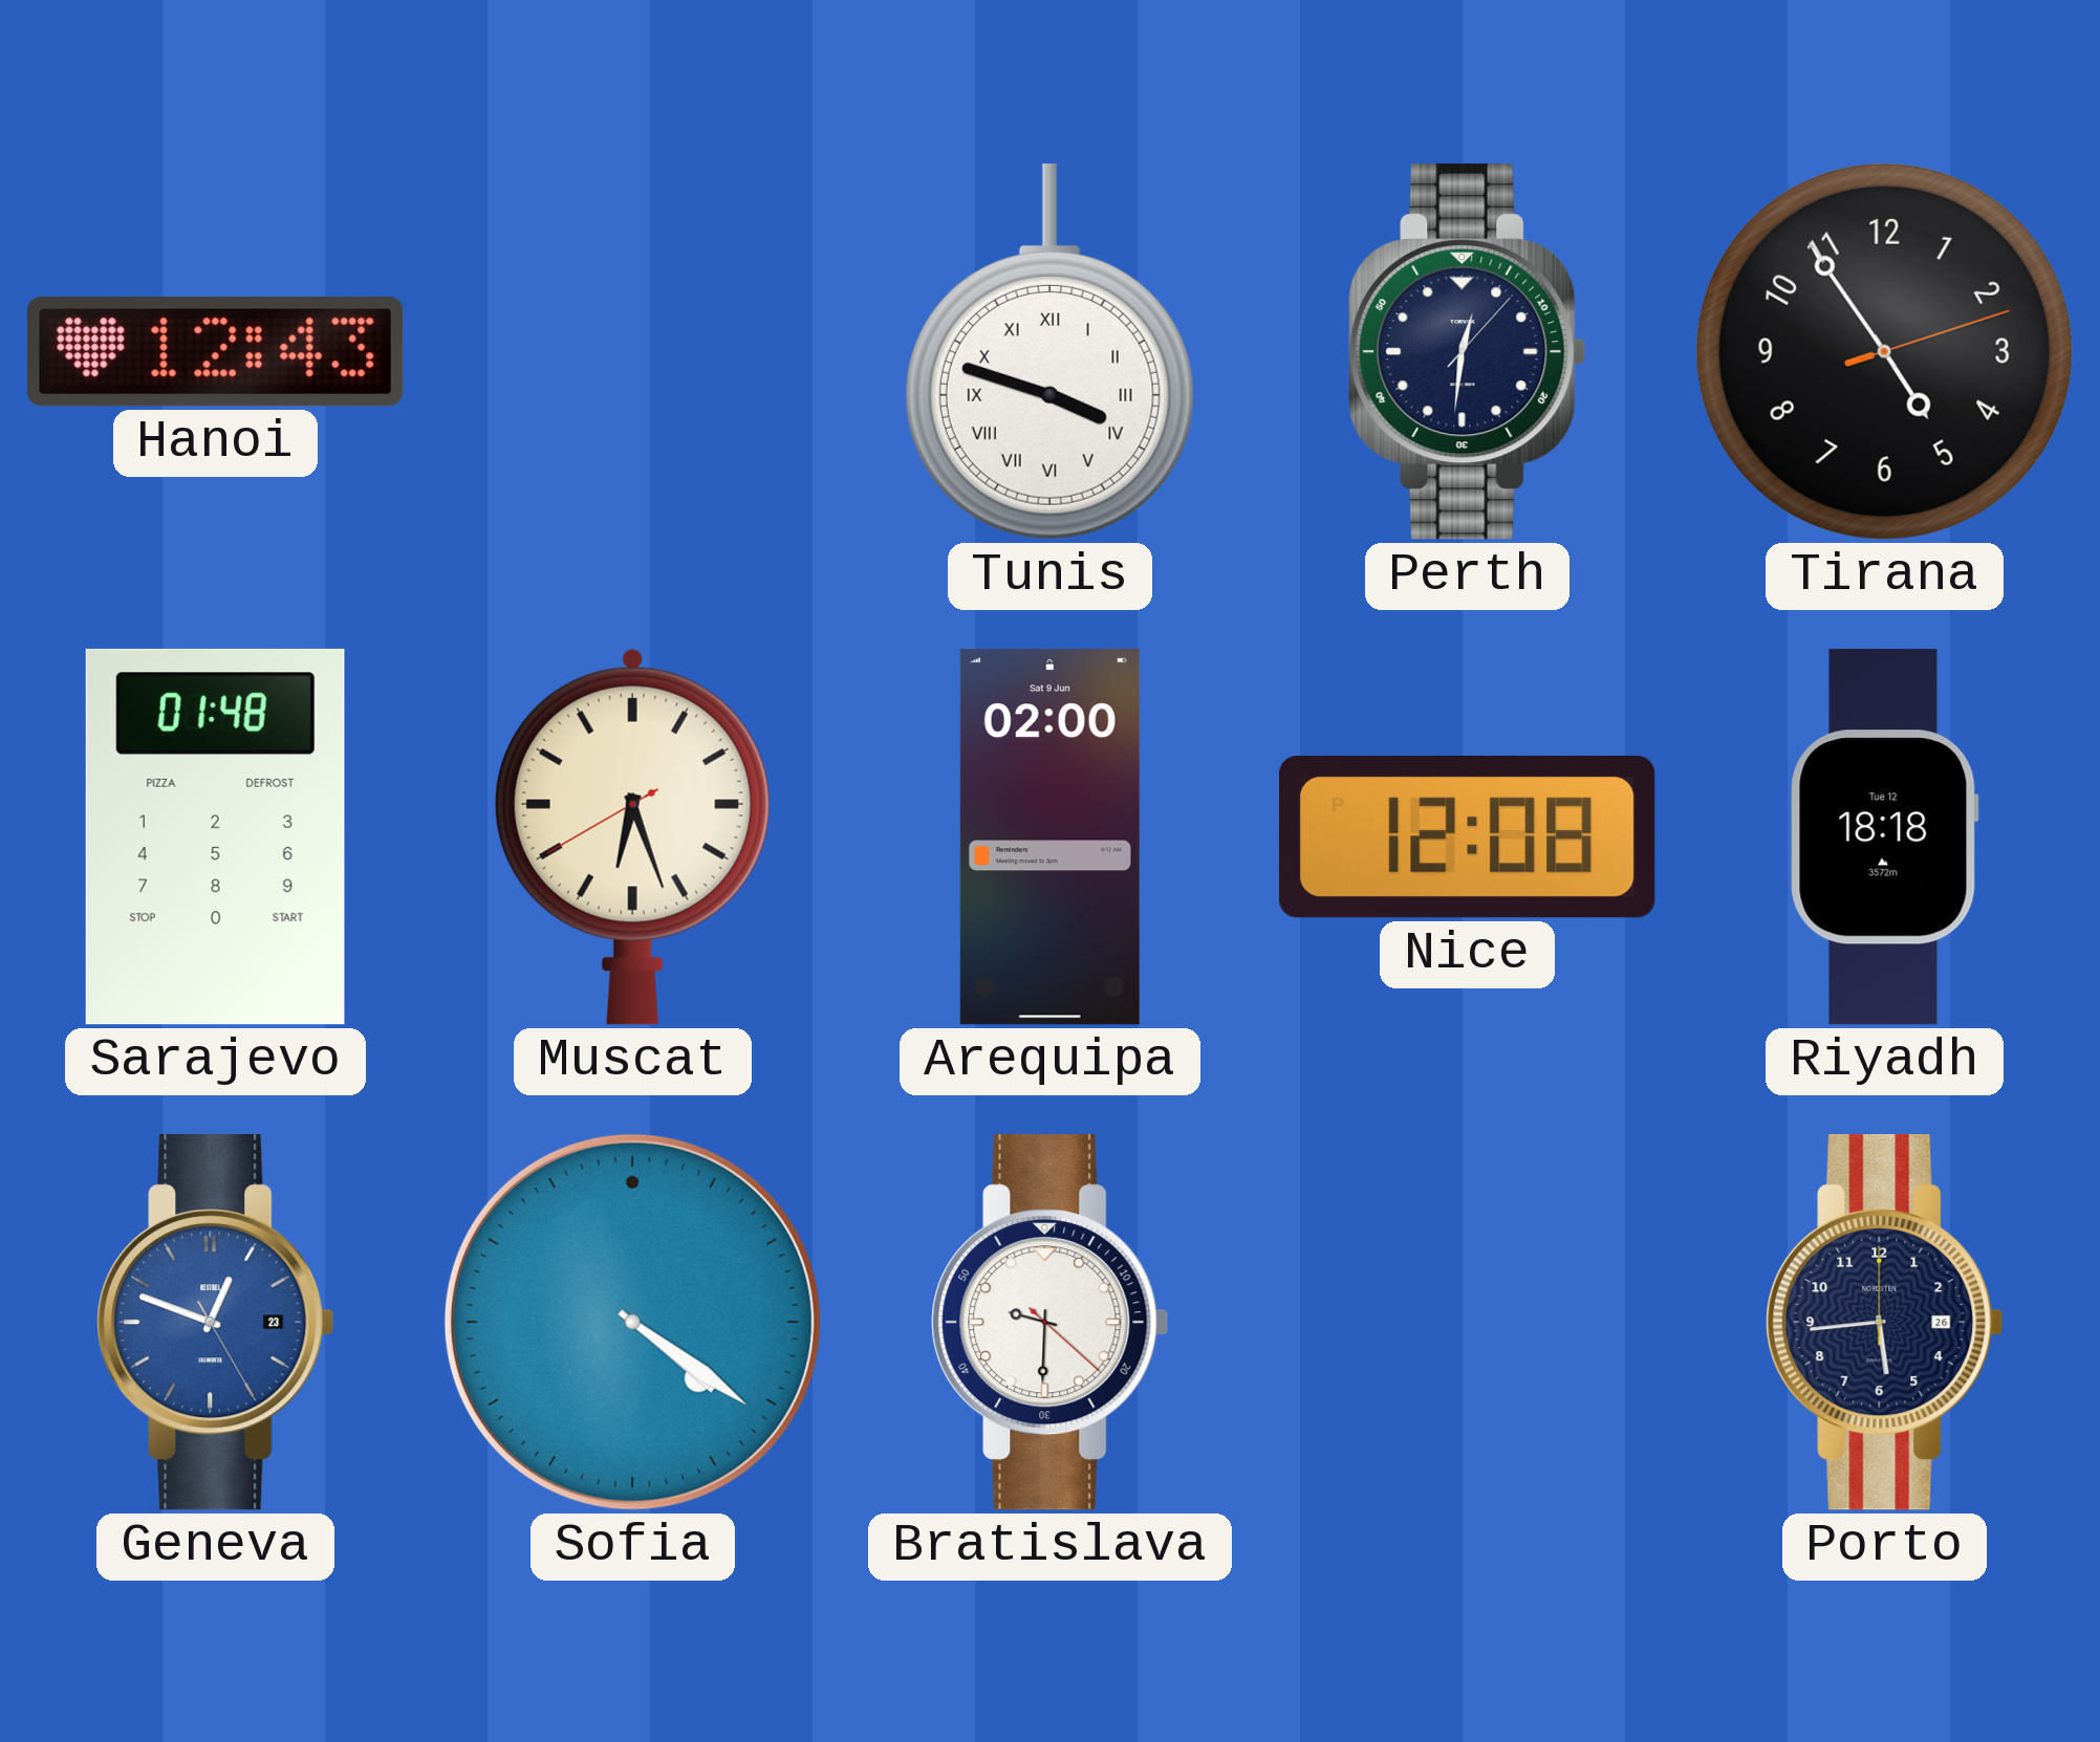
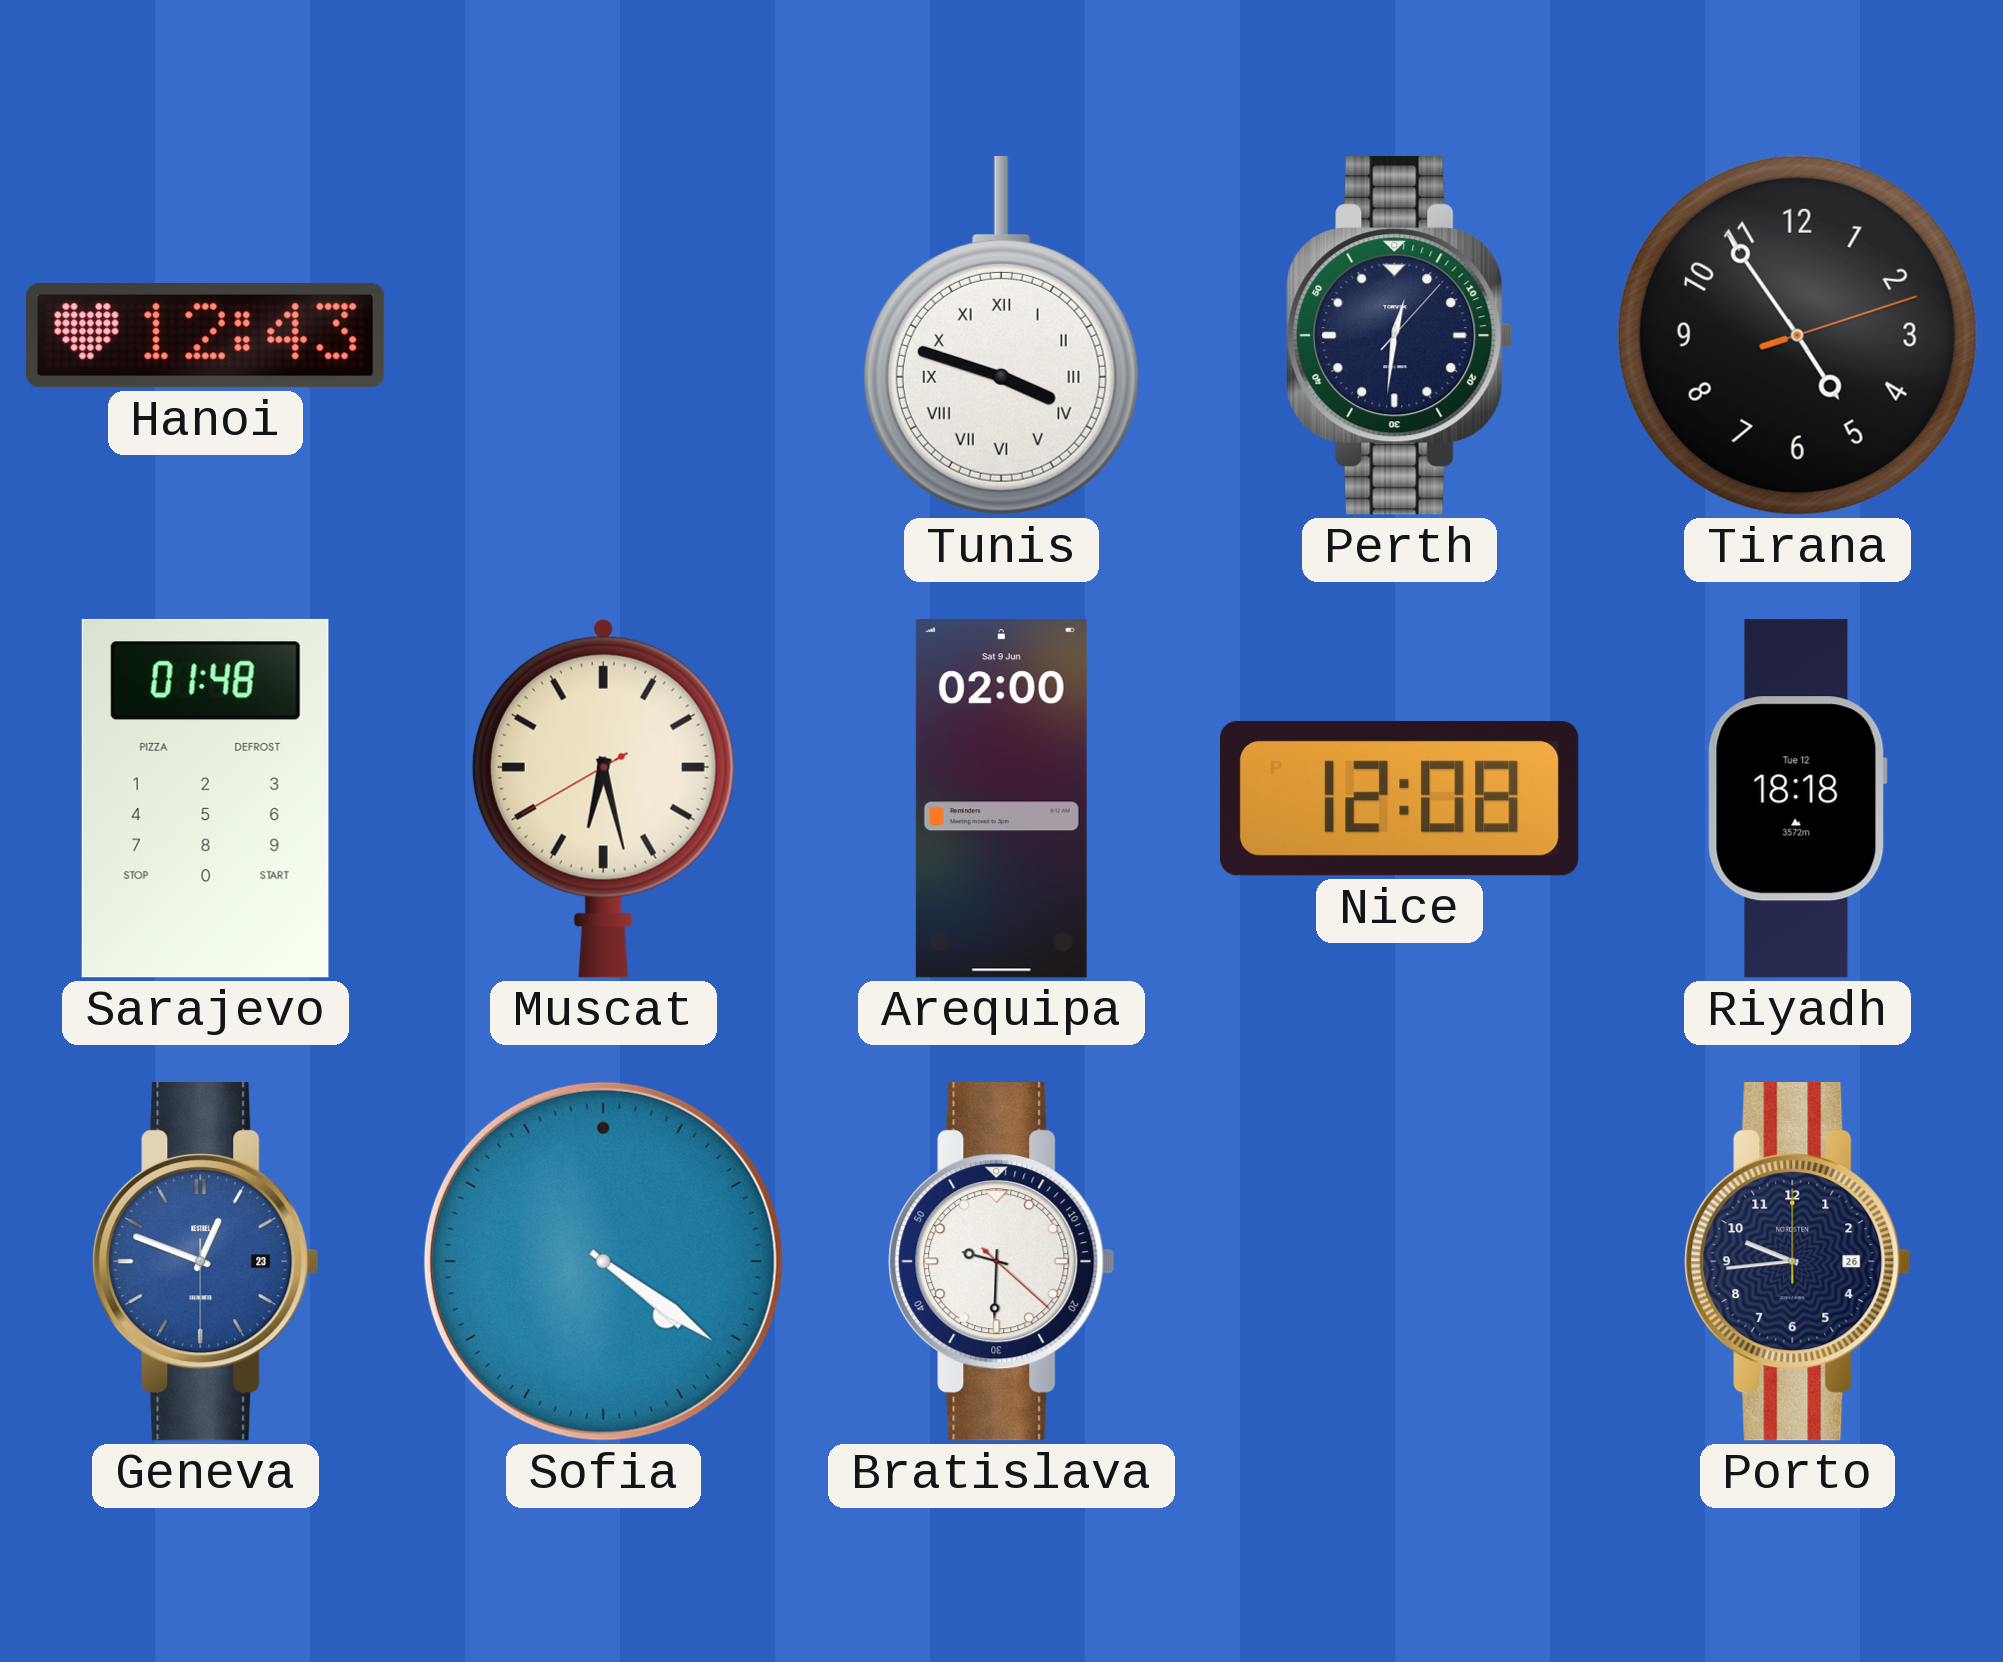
Muscat: 6:26 -> 6:27 (603, 798)
Geneva: 12:48:25 -> 12:48:30 (206, 1262)
Porto: 5:44 -> 9:44 (1798, 1262)
